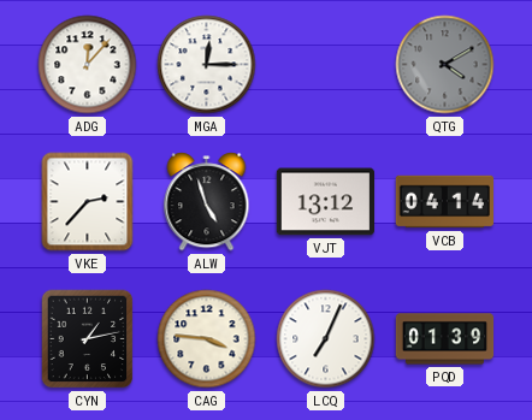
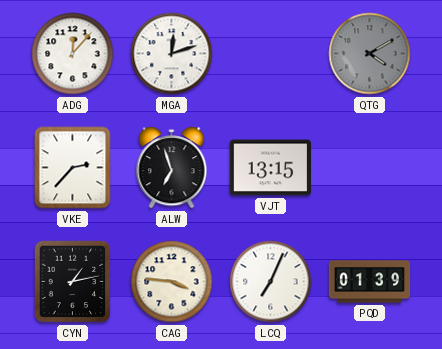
MGA: 12:15 -> 12:12 (172, 54)
ALW: 4:57 -> 6:57 (172, 168)
VJT: 13:12 -> 13:15 (270, 168)
VCB: 04:14 -> none (444, 202)
